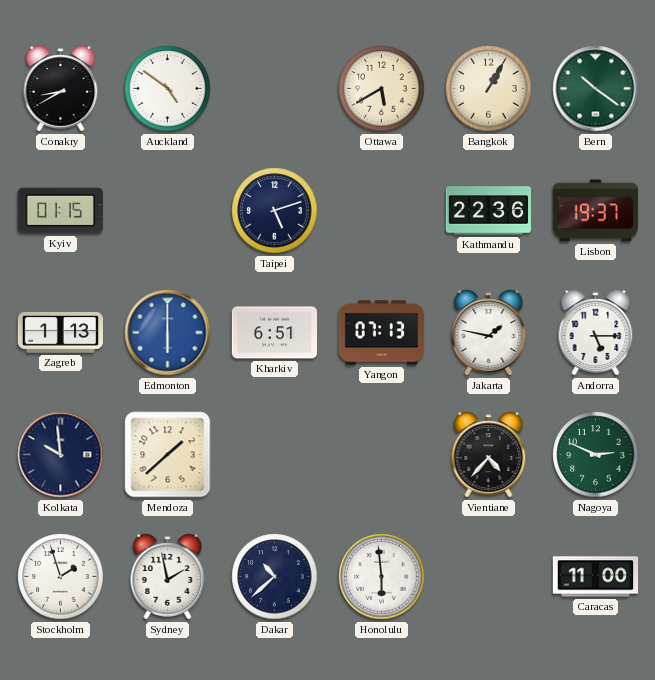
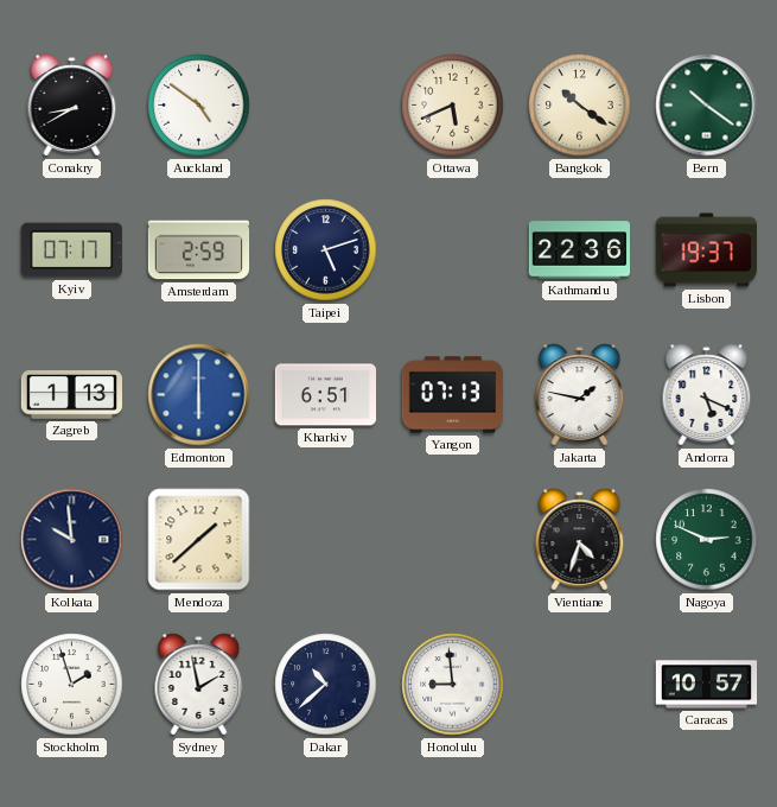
Ottawa: 5:40 -> 5:41 (453, 106)
Bangkok: 1:05 -> 10:21 (580, 106)
Kyiv: 01:15 -> 07:17 (71, 250)
Amsterdam: none -> 2:59 (199, 250)
Andorra: 5:15 -> 5:19 (707, 395)
Vientiane: 4:37 -> 4:33 (580, 540)
Honolulu: 5:59 -> 8:59 (453, 685)
Caracas: 11:00 -> 10:57 (707, 685)
